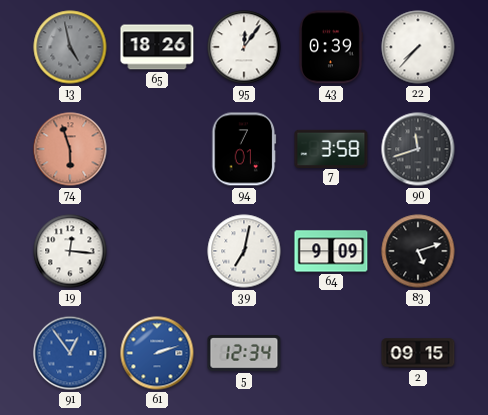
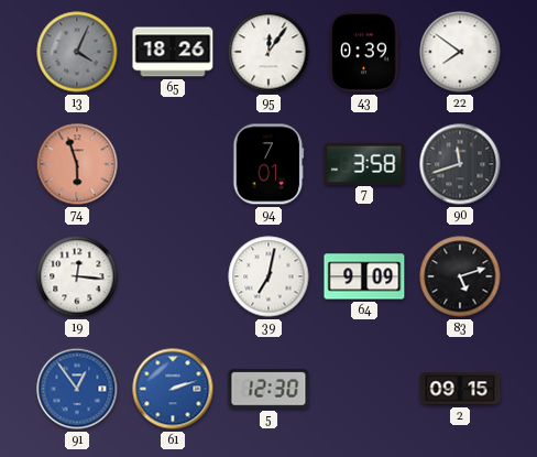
13: 4:58 -> 4:04 (77, 52)
22: 7:37 -> 7:51 (460, 52)
5: 12:34 -> 12:30 (268, 389)
